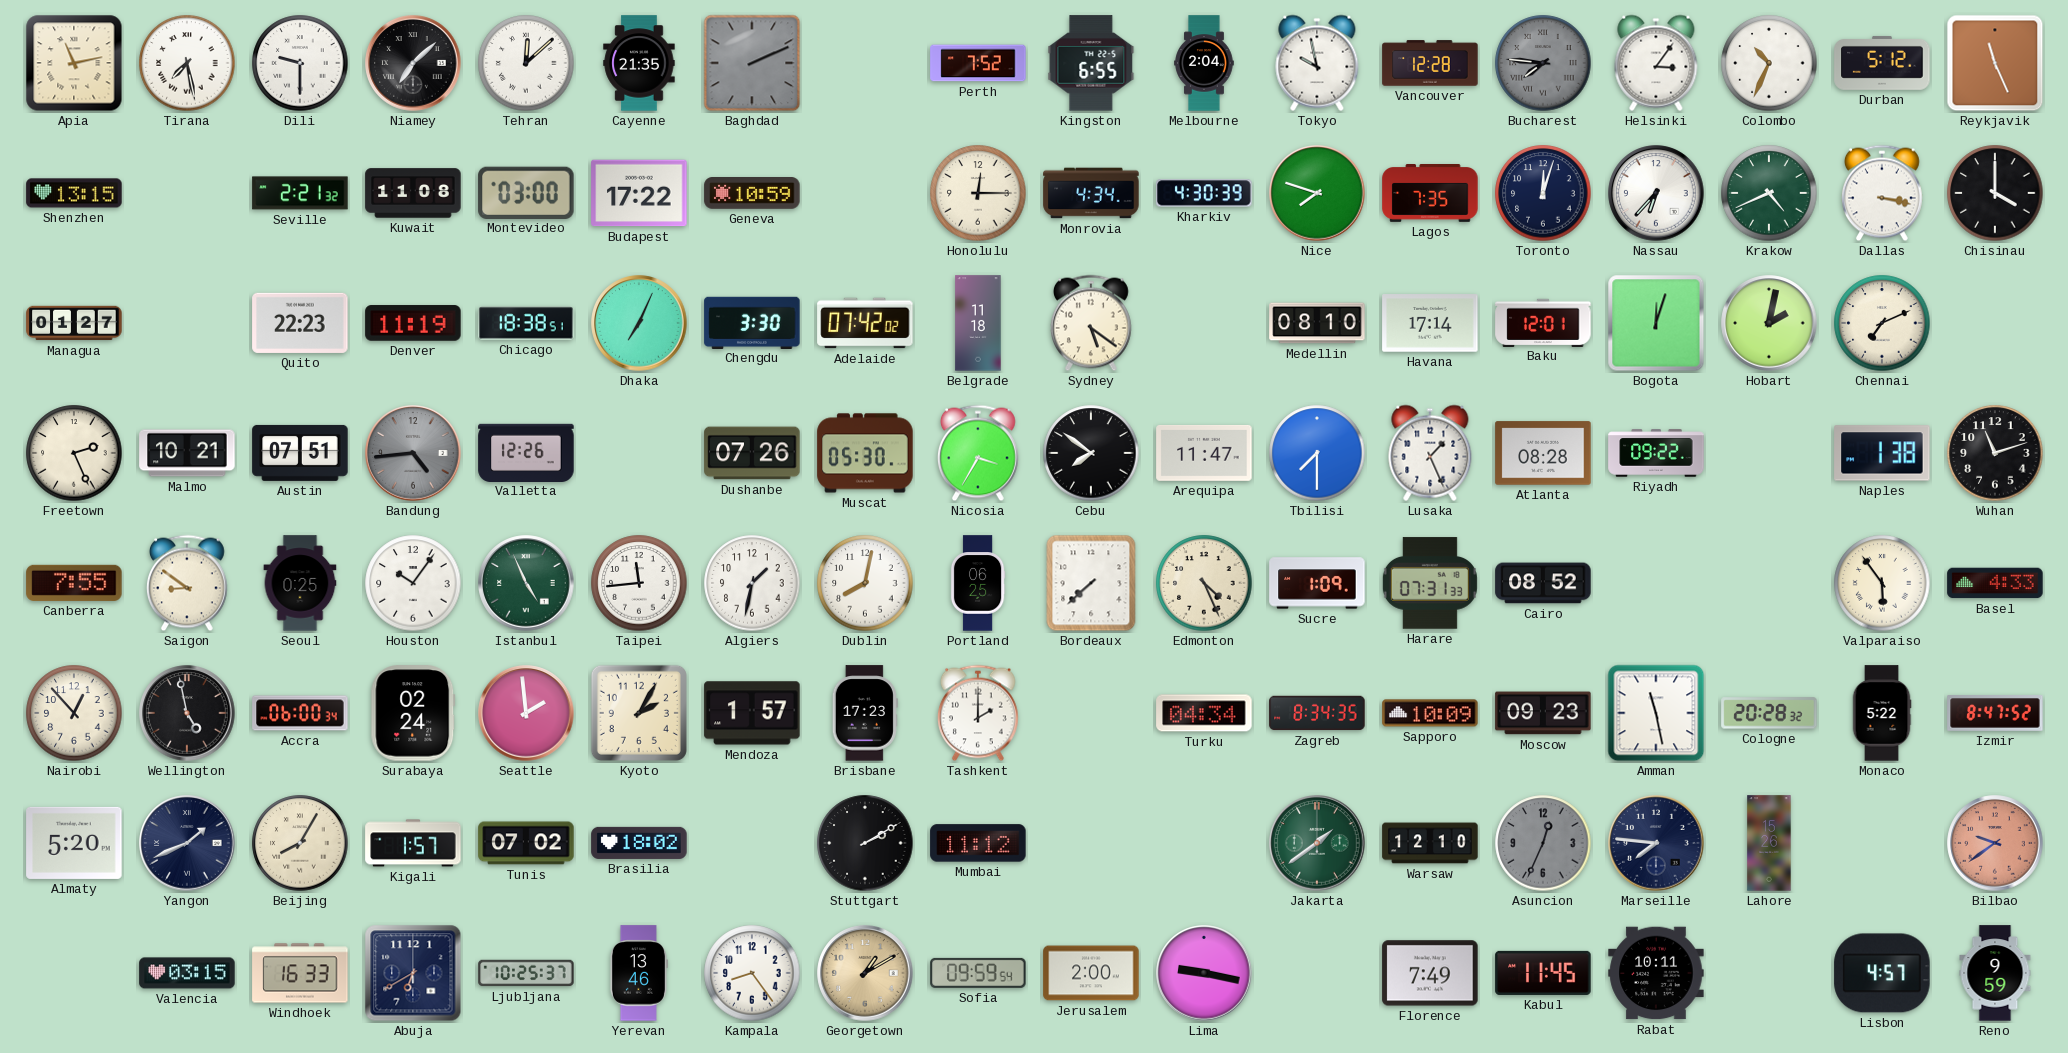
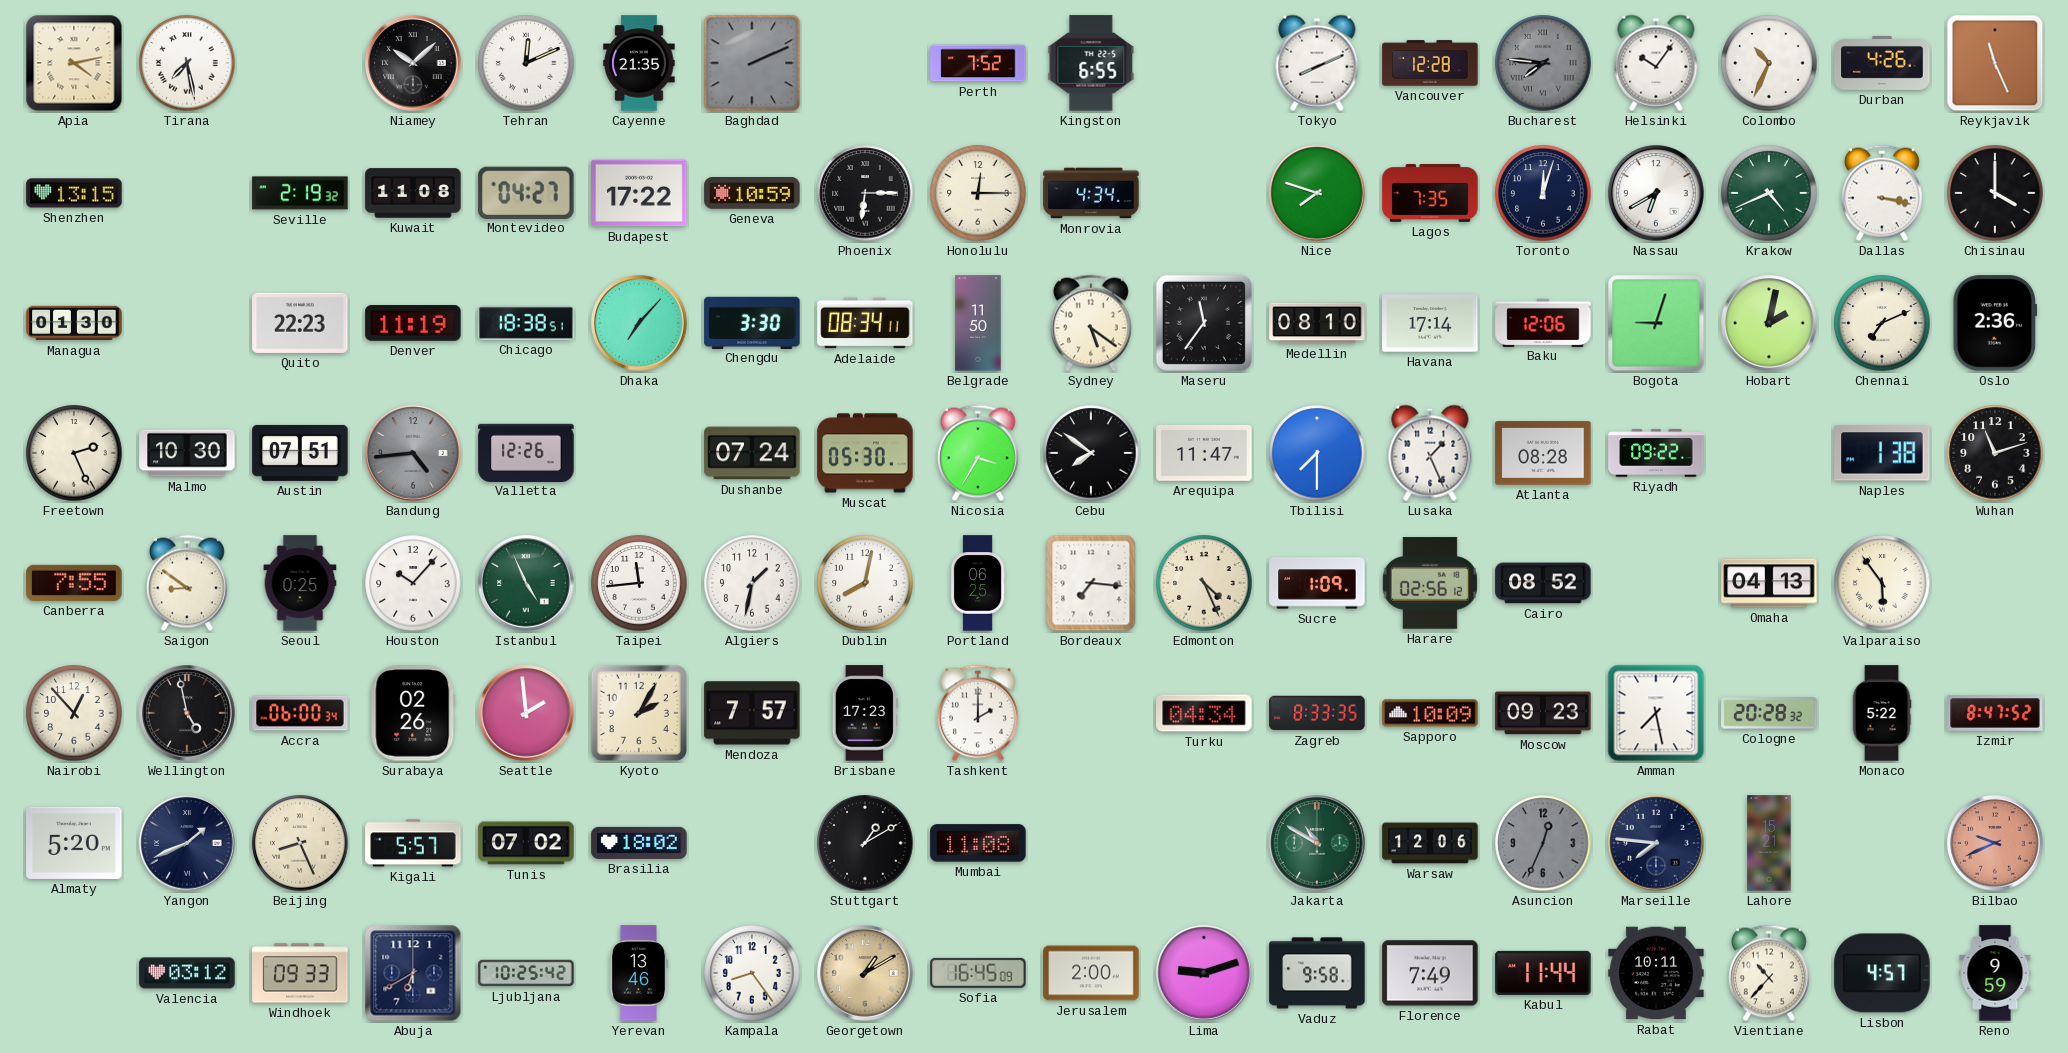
Apia: 11:13 -> 4:13 (74, 63)
Dili: 9:30 -> none (300, 63)
Niamey: 7:08 -> 10:08 (413, 63)
Tehran: 12:08 -> 12:11 (526, 63)
Melbourne: 2:04 -> none (1204, 63)
Tokyo: 9:58 -> 8:11 (1317, 63)
Helsinki: 3:06 -> 10:06 (1656, 63)
Durban: 5:12 -> 4:26 (1882, 63)
Seville: 2:21 -> 2:19 (300, 193)
Montevideo: 03:00 -> 04:27 (526, 192)
Phoenix: none -> 6:15 (865, 193)
Kharkiv: 4:30 -> none (1204, 193)
Nassau: 6:37 -> 6:40 (1656, 193)
Managua: 01:27 -> 01:30 (74, 323)
Dhaka: 7:04 -> 7:07 (639, 323)
Adelaide: 07:42 -> 08:34 (865, 323)
Belgrade: 11:18 -> 11:50 (978, 323)
Maseru: none -> 11:36 (1204, 323)
Baku: 12:01 -> 12:06 (1543, 322)
Bogota: 12:03 -> 9:03 (1656, 323)
Oslo: none -> 2:36 (1994, 323)
Malmo: 10:21 -> 10:30 (187, 453)
Dushanbe: 07:26 -> 07:24 (752, 453)
Houston: 10:06 -> 10:07 (413, 583)
Bordeaux: 7:38 -> 7:16 (1091, 583)
Harare: 07:31 -> 02:56 (1430, 583)
Omaha: none -> 04:13 (1769, 583)
Basel: 4:33 -> none (1995, 583)
Surabaya: 02:24 -> 02:26 (413, 713)
Mendoza: 1:57 -> 7:57 (752, 713)
Zagreb: 8:34 -> 8:33 (1317, 713)
Amman: 11:28 -> 7:28 (1656, 713)
Beijing: 8:05 -> 8:26 (300, 843)
Kigali: 1:57 -> 5:57 (413, 843)
Stuttgart: 2:10 -> 1:10 (865, 843)
Mumbai: 11:12 -> 11:08 (978, 843)
Jakarta: 1:39 -> 10:50 (1317, 843)
Warsaw: 12:10 -> 12:06 (1430, 843)
Lahore: 15:26 -> 15:21 (1769, 843)
Bilbao: 9:39 -> 9:41 (1995, 843)
Valencia: 03:15 -> 03:12 (187, 973)
Windhoek: 16:33 -> 09:33 (300, 973)
Ljubljana: 10:25:37 -> 10:25:42 (526, 973)
Sofia: 09:59 -> 16:45 (978, 973)
Lima: 9:17 -> 9:12 (1204, 973)
Vaduz: none -> 9:58 (1317, 973)
Kabul: 11:45 -> 11:44 (1543, 973)
Vientiane: none -> 10:37 (1769, 973)
